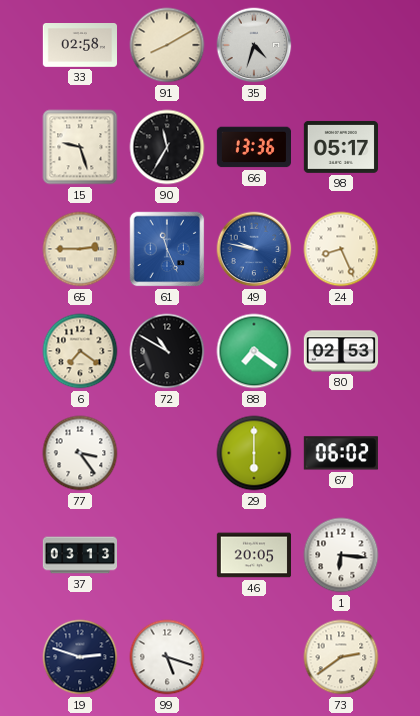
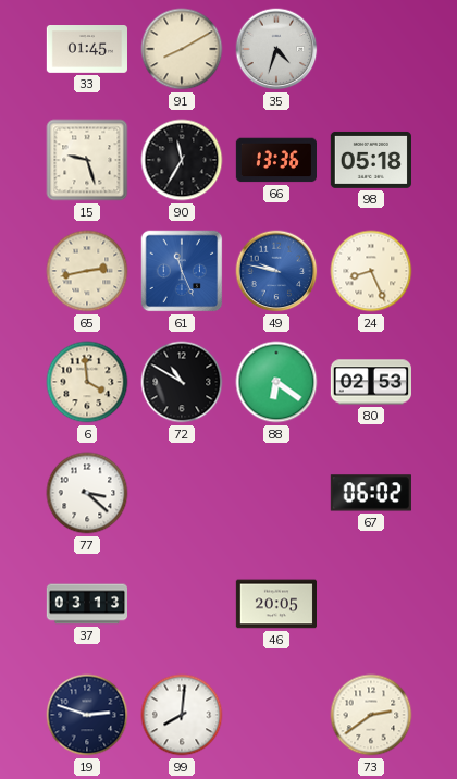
33: 02:58 -> 01:45 (86, 50)
98: 05:17 -> 05:18 (370, 160)
65: 2:45 -> 2:43 (87, 271)
6: 7:21 -> 3:59 (87, 382)
88: 7:21 -> 6:21 (276, 382)
77: 3:24 -> 3:22 (87, 493)
29: 6:00 -> none (254, 453)
1: 6:16 -> none (341, 555)
99: 5:18 -> 8:01 (182, 715)
